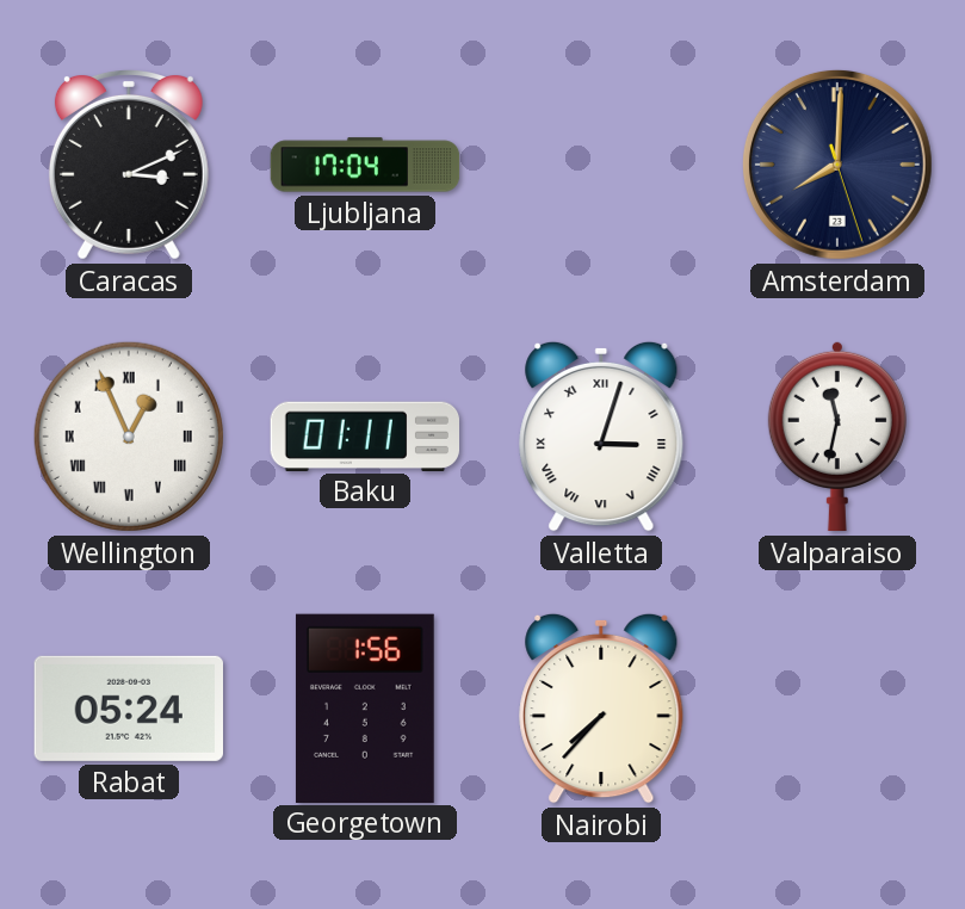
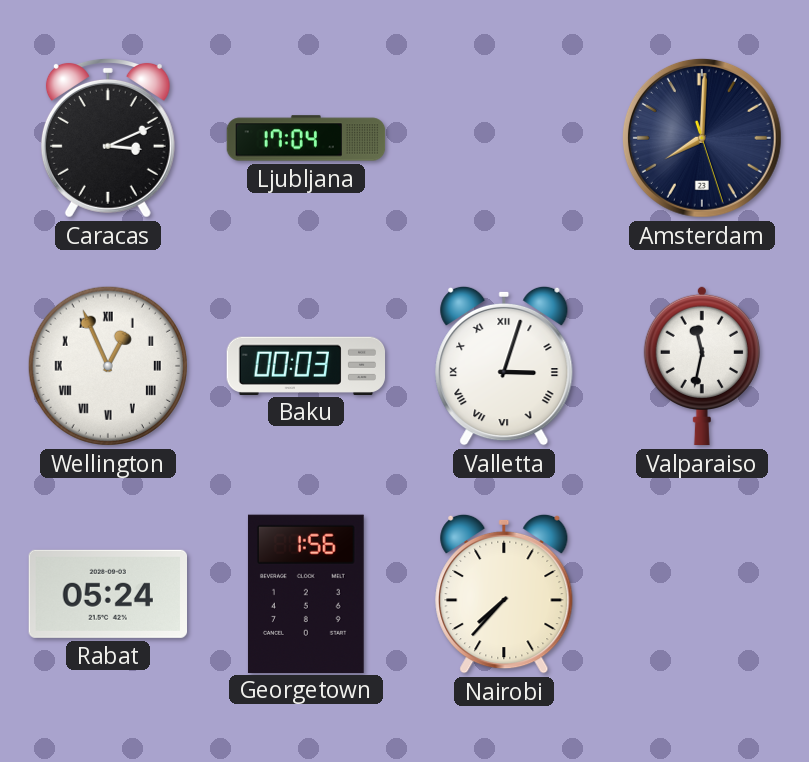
Baku: 01:11 -> 00:03 (306, 365)
